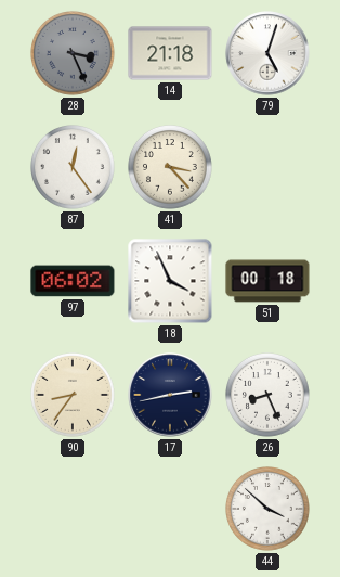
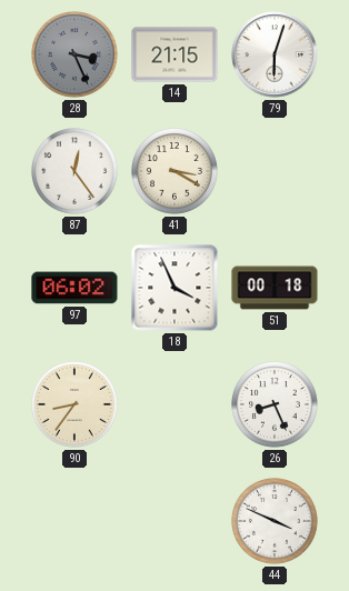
14: 21:18 -> 21:15 (174, 54)
79: 5:03 -> 6:03 (275, 54)
41: 3:23 -> 3:20 (176, 172)
17: 2:43 -> none (170, 395)
44: 3:52 -> 3:49 (276, 522)
